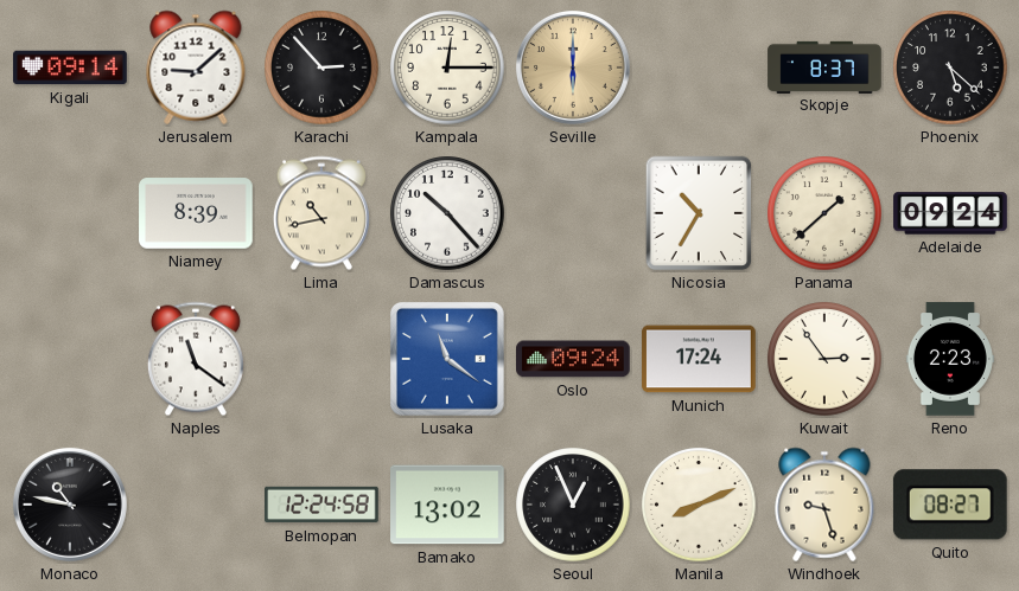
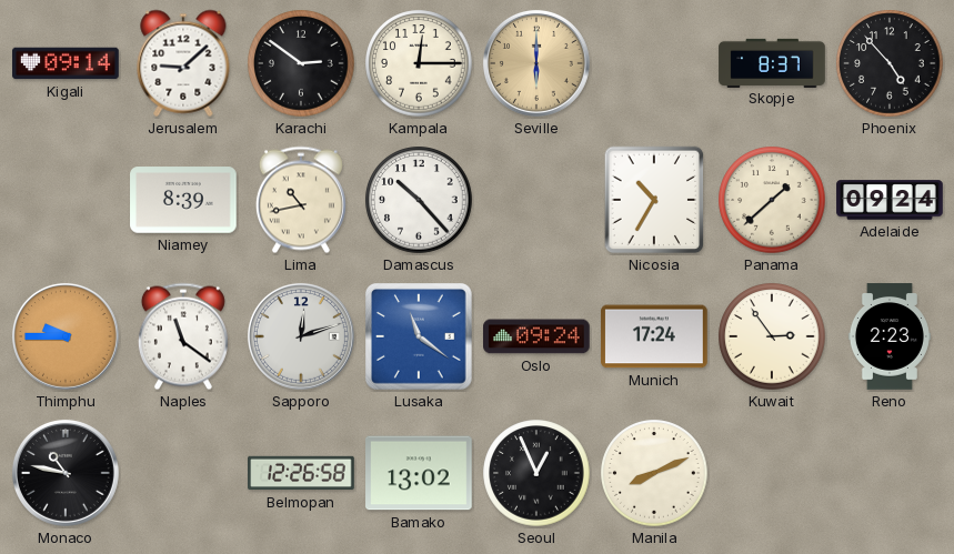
Karachi: 2:53 -> 2:51 (301, 63)
Phoenix: 5:22 -> 4:53 (890, 63)
Thimphu: none -> 9:45 (66, 336)
Sapporo: none -> 12:12 (301, 336)
Belmopan: 12:24 -> 12:26 (301, 473)
Windhoek: 9:27 -> none (824, 505)
Quito: 08:27 -> none (950, 505)
